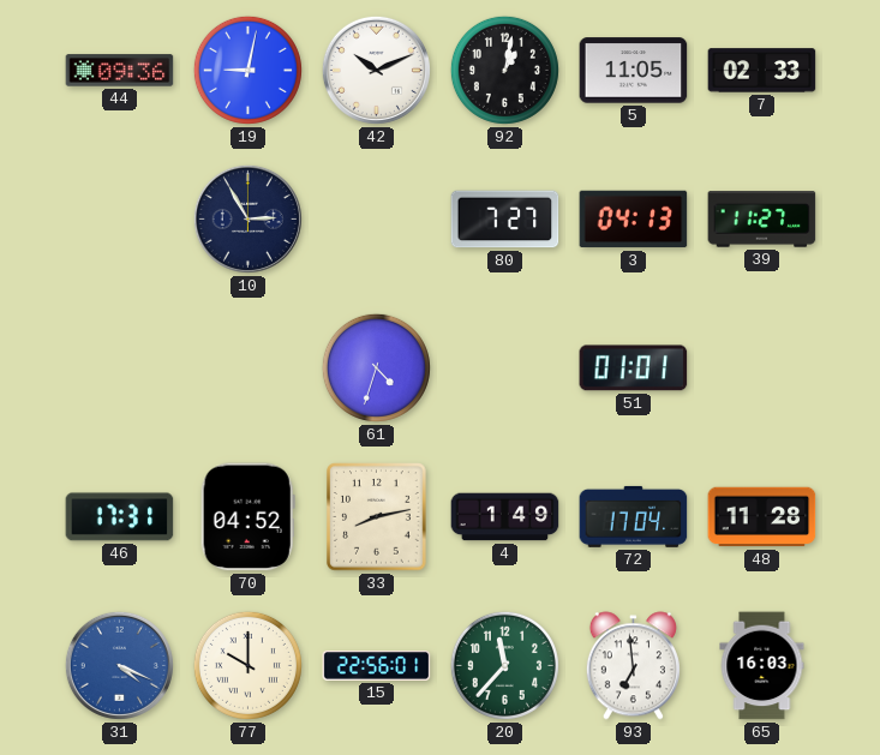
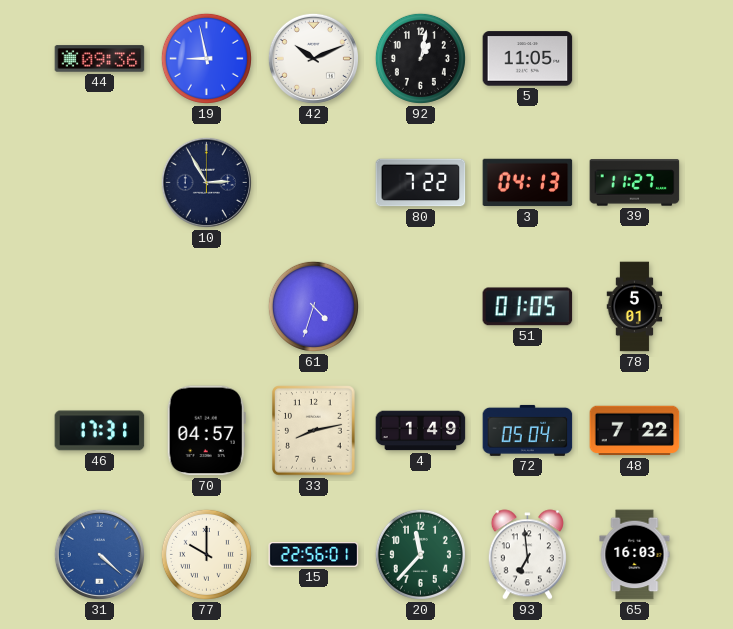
19: 9:02 -> 8:58 (206, 58)
7: 02:33 -> none (762, 71)
80: 7:27 -> 7:22 (421, 183)
51: 01:01 -> 01:05 (528, 307)
78: none -> 5:01 (635, 307)
70: 04:52 -> 04:57 (206, 431)
72: 17:04 -> 05:04 (528, 430)
48: 11:28 -> 7:22 (635, 431)
31: 4:19 -> 4:22 (99, 554)
